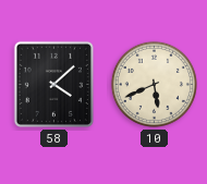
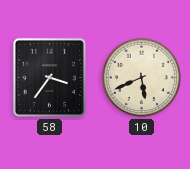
58: 4:08 -> 3:36 (49, 77)
